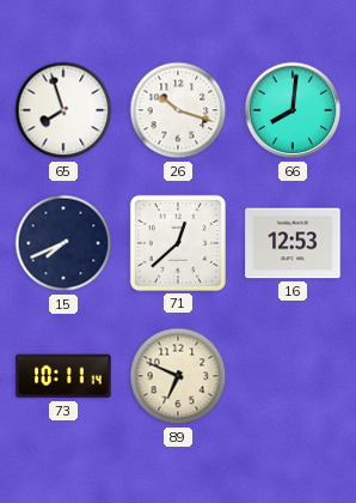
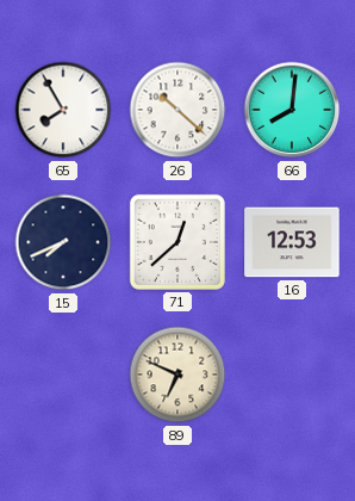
65: 7:57 -> 7:55 (63, 110)
26: 10:18 -> 10:22 (177, 110)
73: 10:11 -> none (63, 376)
